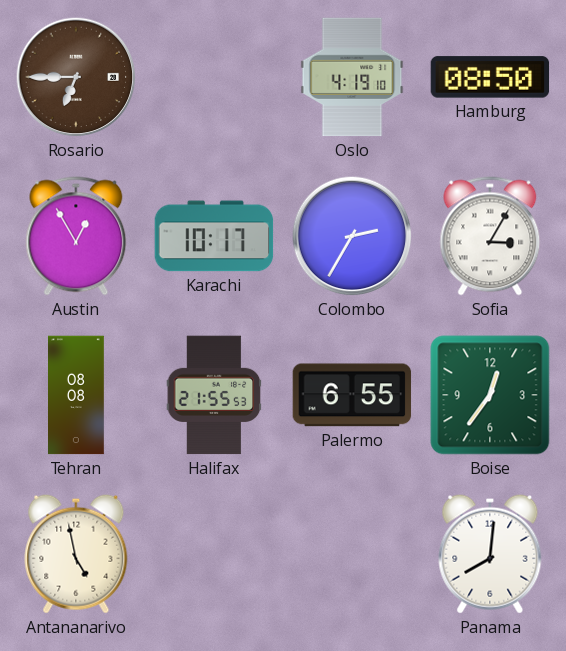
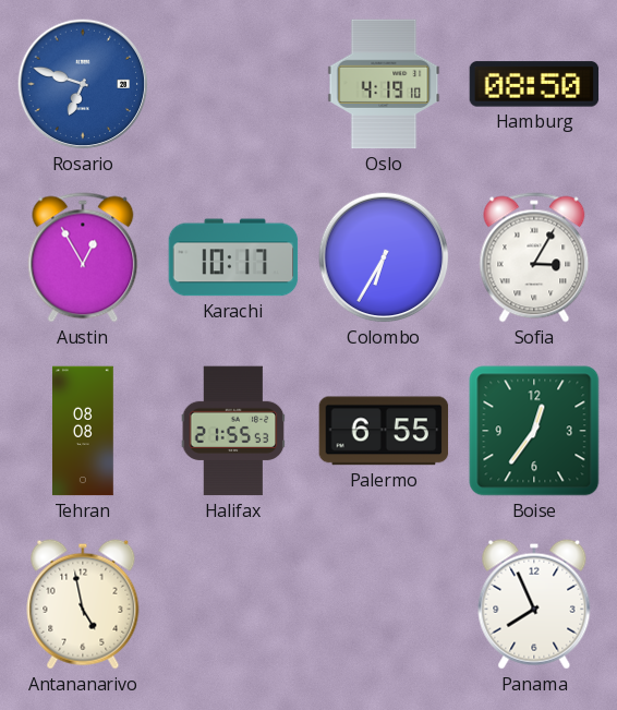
Rosario: 6:45 -> 6:48 (83, 84)
Rosario dial: brown -> blue (83, 84)
Colombo: 2:35 -> 6:35 (384, 257)
Panama: 8:01 -> 7:56 (534, 604)
